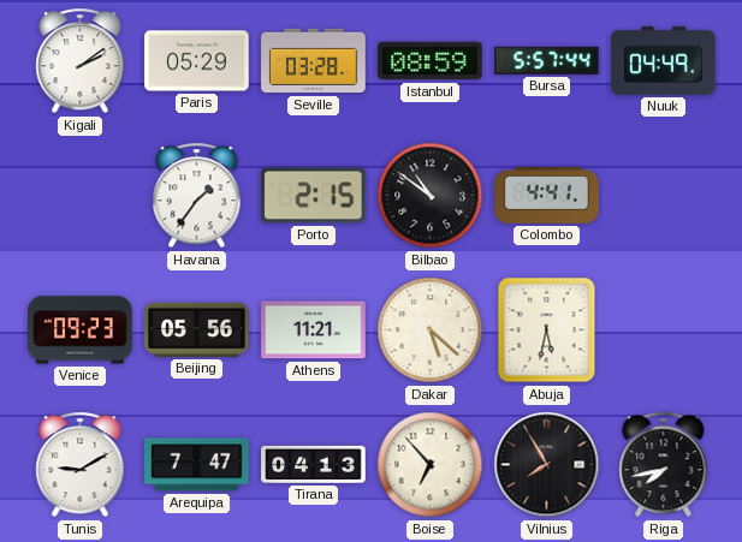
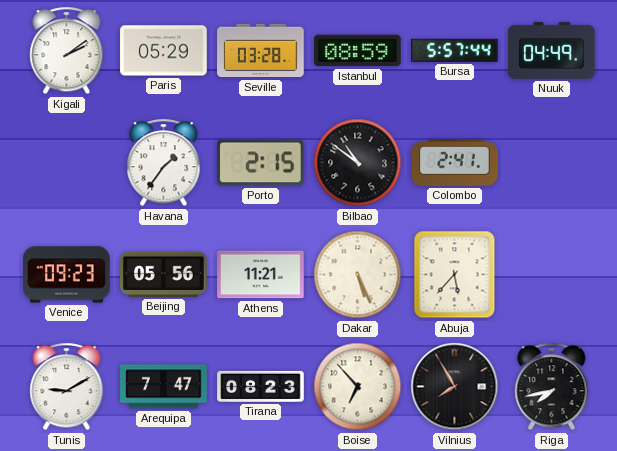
Colombo: 4:41 -> 2:41 (455, 163)
Dakar: 5:22 -> 5:26 (358, 275)
Abuja: 5:32 -> 5:37 (455, 275)
Tirana: 04:13 -> 08:23 (261, 386)
